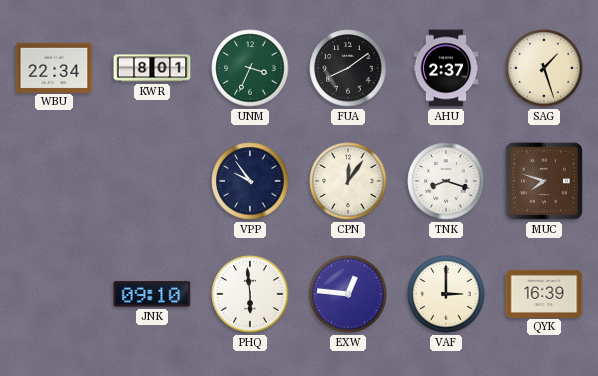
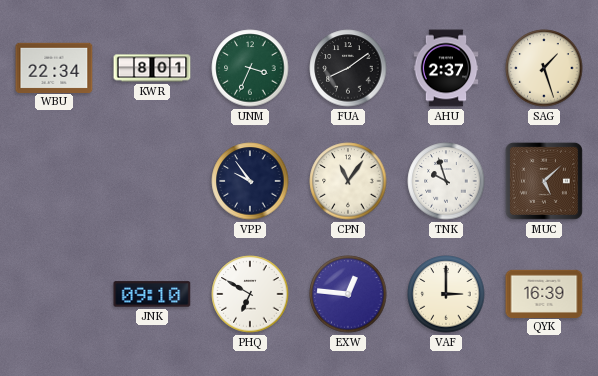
CPN: 12:06 -> 11:06 (348, 181)
TNK: 8:18 -> 9:57 (446, 181)
MUC: 7:48 -> 5:08 (544, 181)
PHQ: 5:59 -> 6:50 (250, 294)
